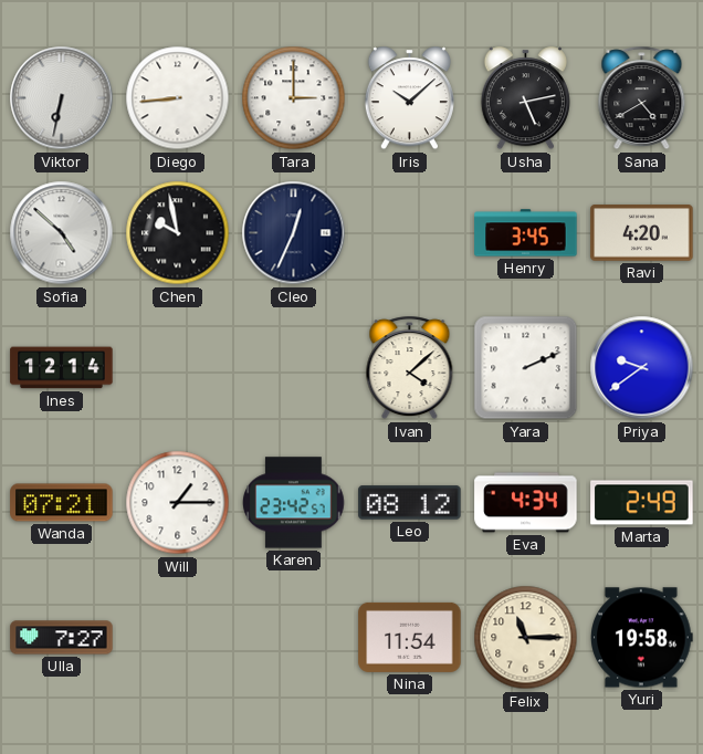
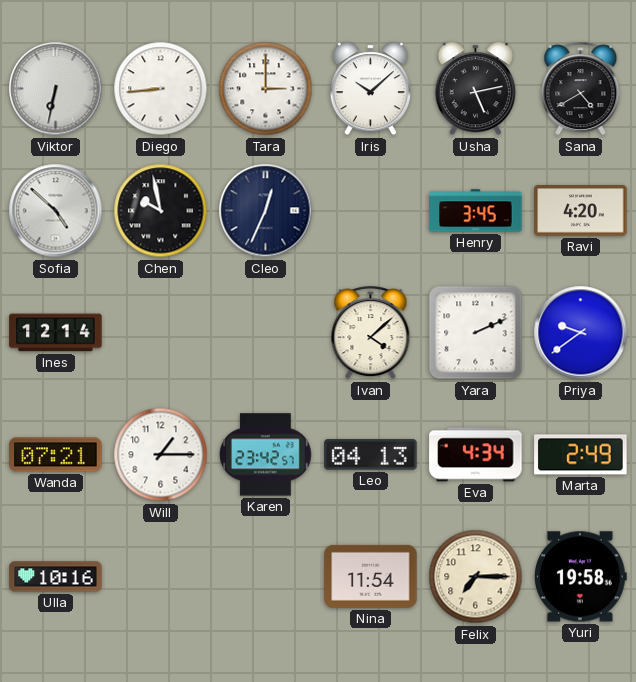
Leo: 08:12 -> 04:13 (371, 455)
Ulla: 7:27 -> 10:16 (56, 577)
Felix: 11:15 -> 7:15 (476, 577)
